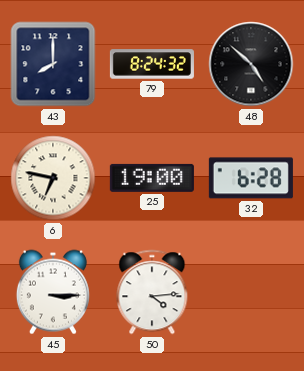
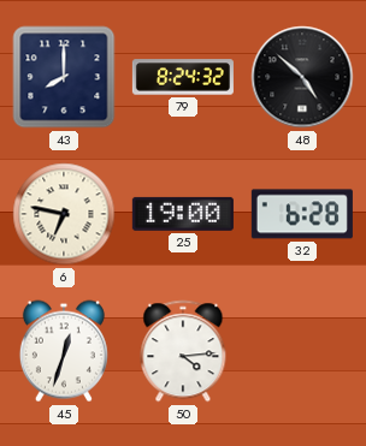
45: 3:15 -> 12:33 (64, 351)
